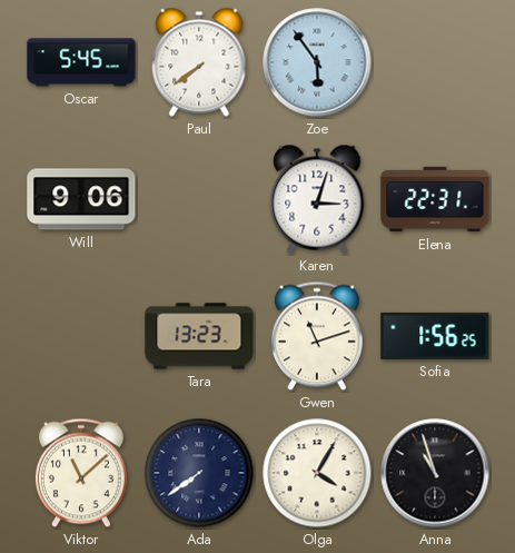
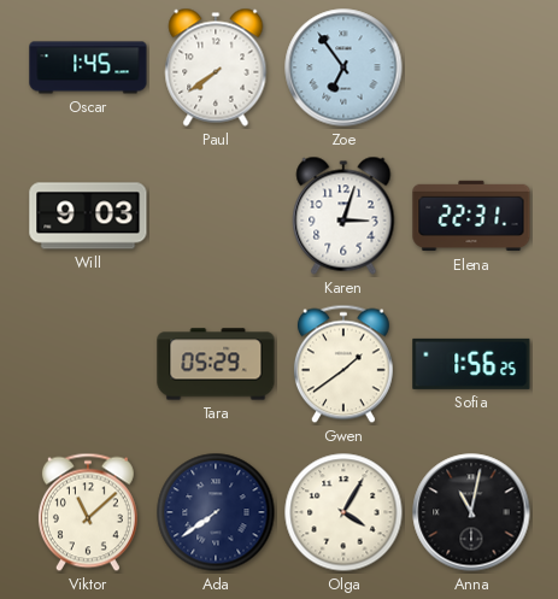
Oscar: 5:45 -> 1:45 (88, 67)
Zoe: 5:54 -> 6:54 (343, 67)
Will: 9:06 -> 9:03 (88, 216)
Tara: 13:23 -> 05:29 (216, 364)
Gwen: 11:12 -> 1:39 (343, 364)
Anna: 10:57 -> 11:02 (471, 512)
